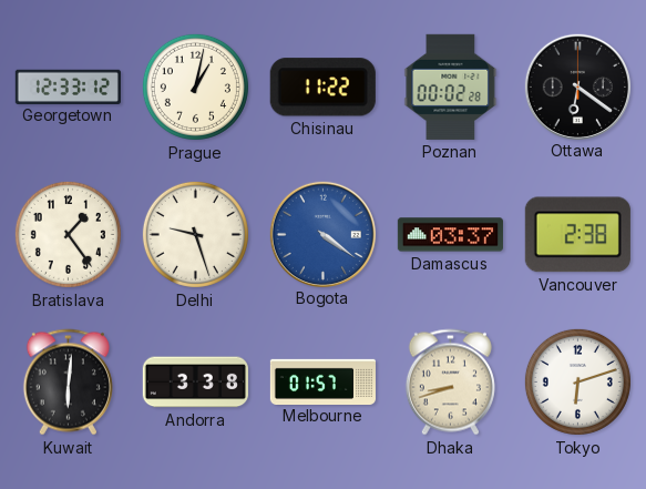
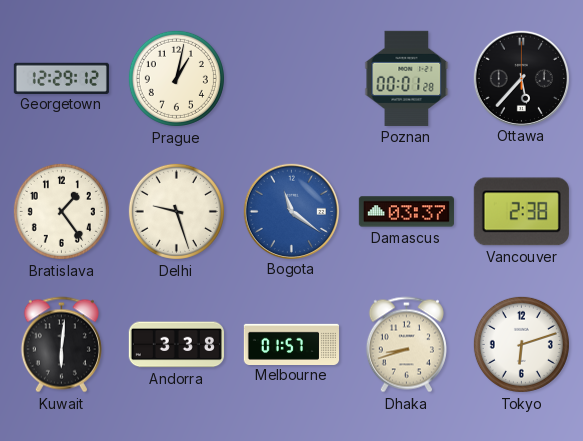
Georgetown: 12:33 -> 12:29 (61, 78)
Chisinau: 11:22 -> none (322, 88)
Poznan: 00:02 -> 00:01 (407, 78)
Ottawa: 6:21 -> 5:37 (521, 78)
Bogota: 4:21 -> 11:21 (291, 211)
